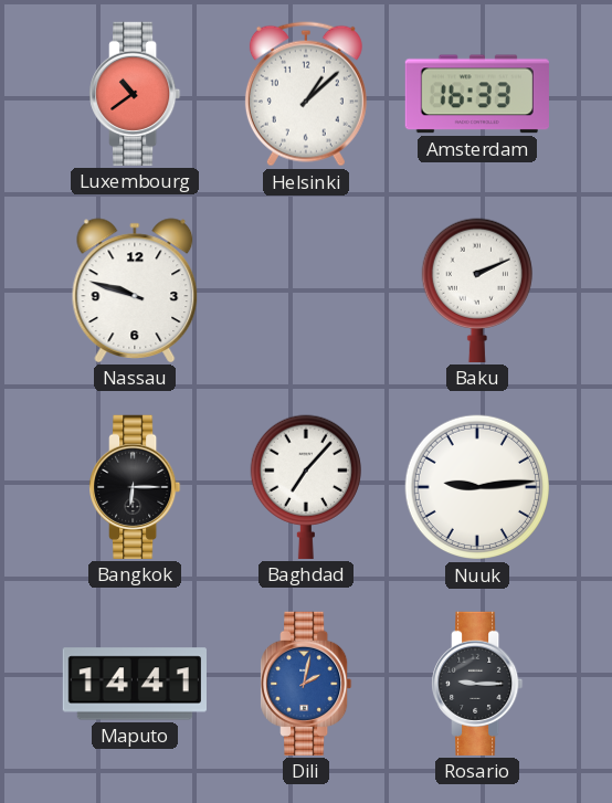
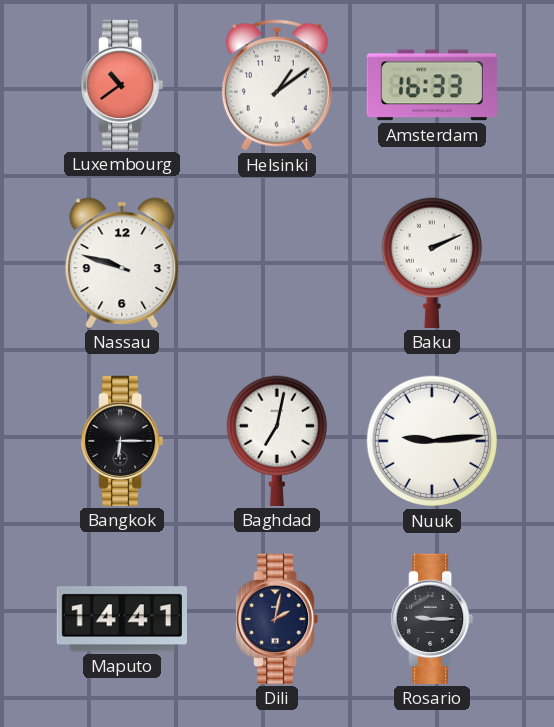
Helsinki: 1:08 -> 1:09 (277, 85)
Baghdad: 7:07 -> 7:02 (277, 441)
Dili dial: blue -> navy (277, 619)
